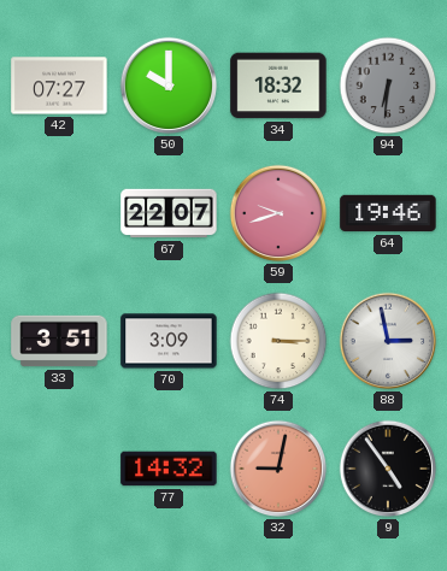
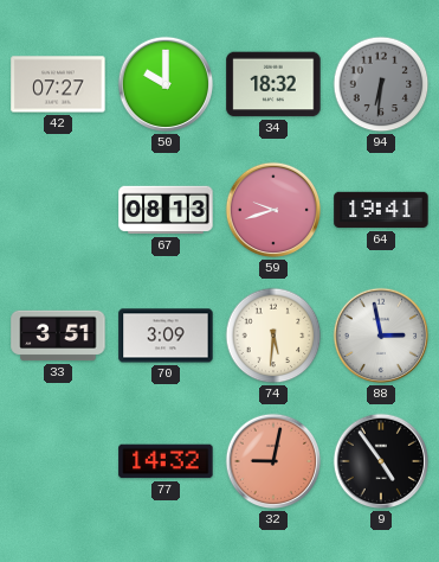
67: 22:07 -> 08:13 (166, 210)
64: 19:46 -> 19:41 (381, 210)
74: 3:15 -> 5:31 (273, 336)
